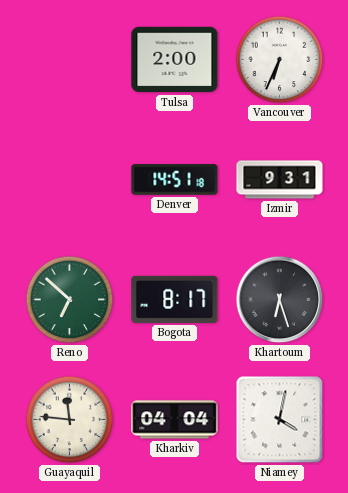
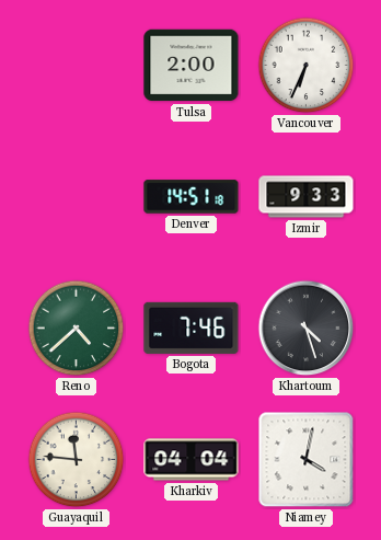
Izmir: 9:31 -> 9:33 (307, 197)
Reno: 6:52 -> 4:38 (77, 329)
Bogota: 8:17 -> 7:46 (192, 328)
Khartoum: 6:27 -> 4:27 (307, 329)
